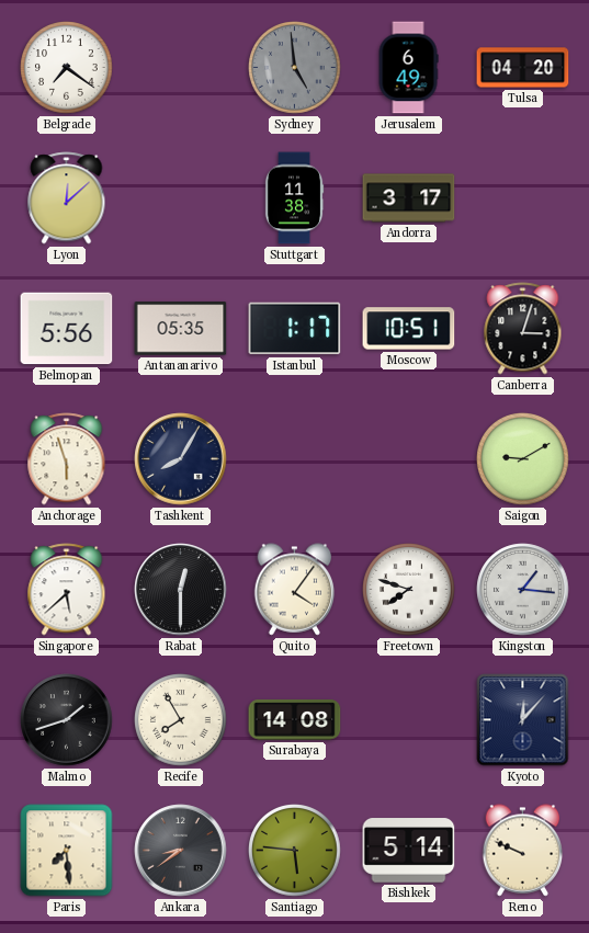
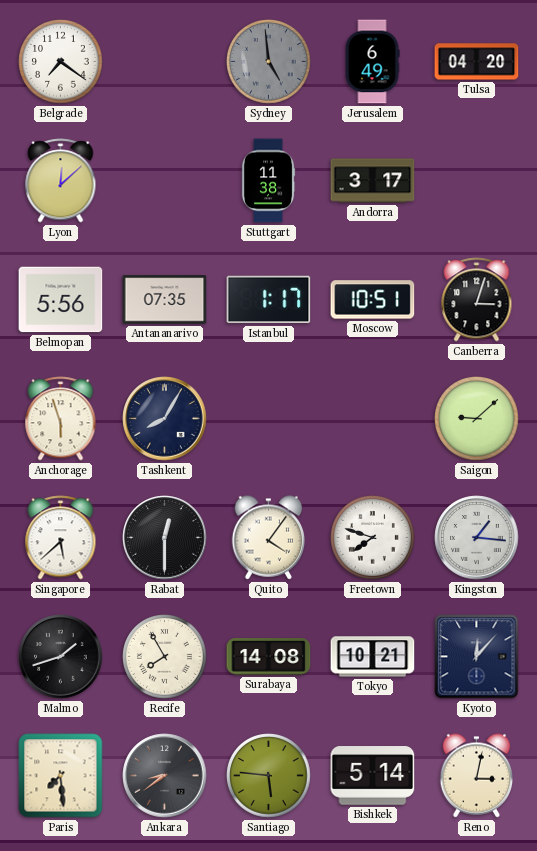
Antananarivo: 05:35 -> 07:35 (165, 300)
Saigon: 9:10 -> 9:08 (477, 419)
Tokyo: none -> 10:21 (373, 657)
Reno: 9:49 -> 3:02 (477, 776)
